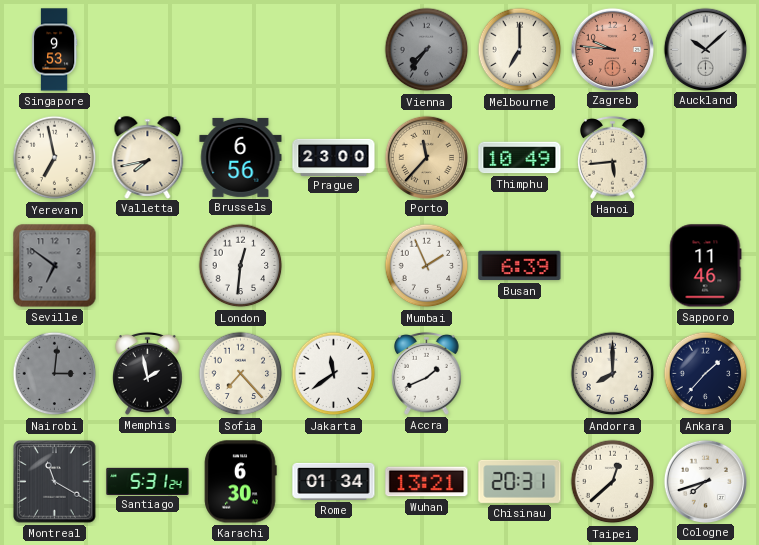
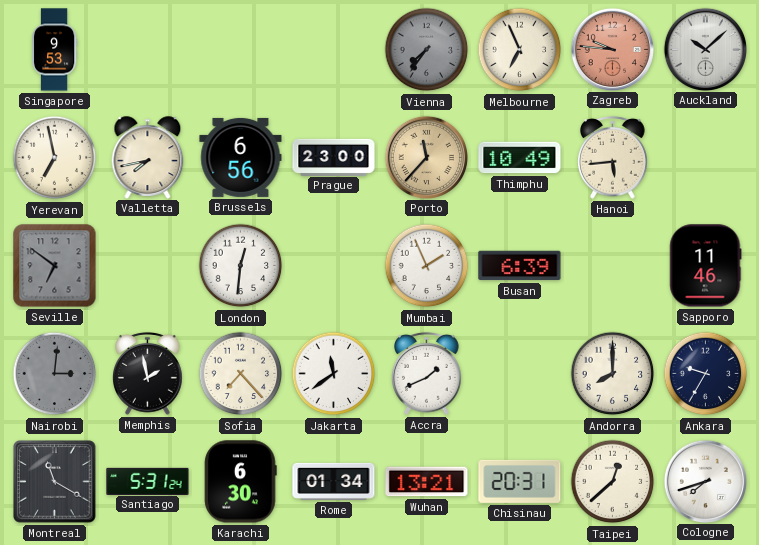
Melbourne: 7:00 -> 6:56 (520, 50)
Ankara: 1:37 -> 9:35 (706, 374)
